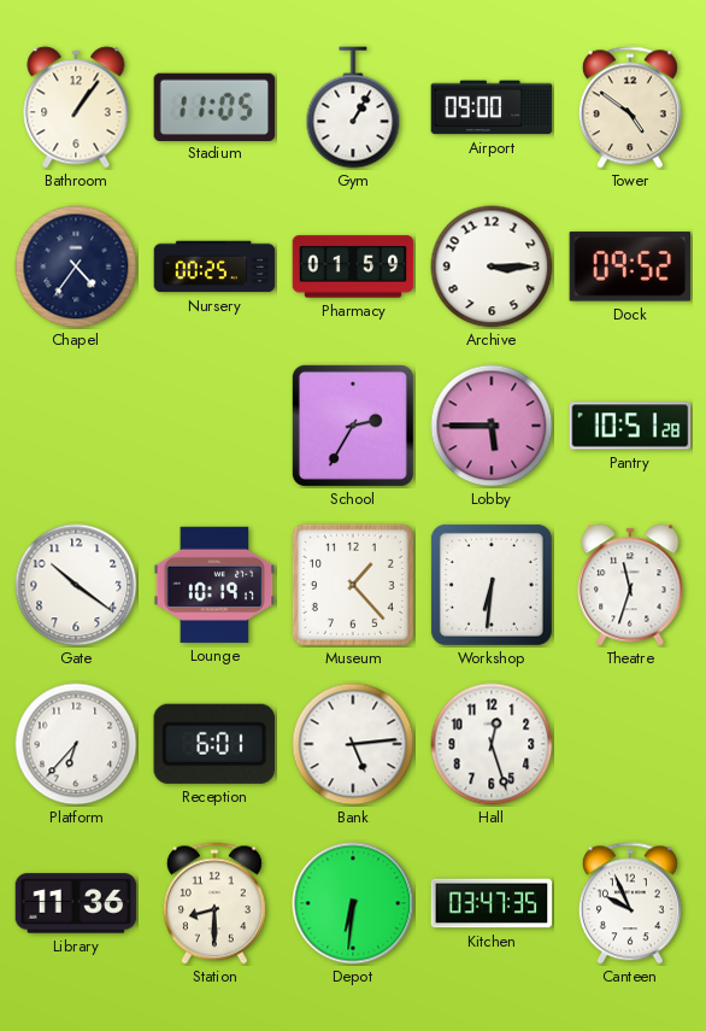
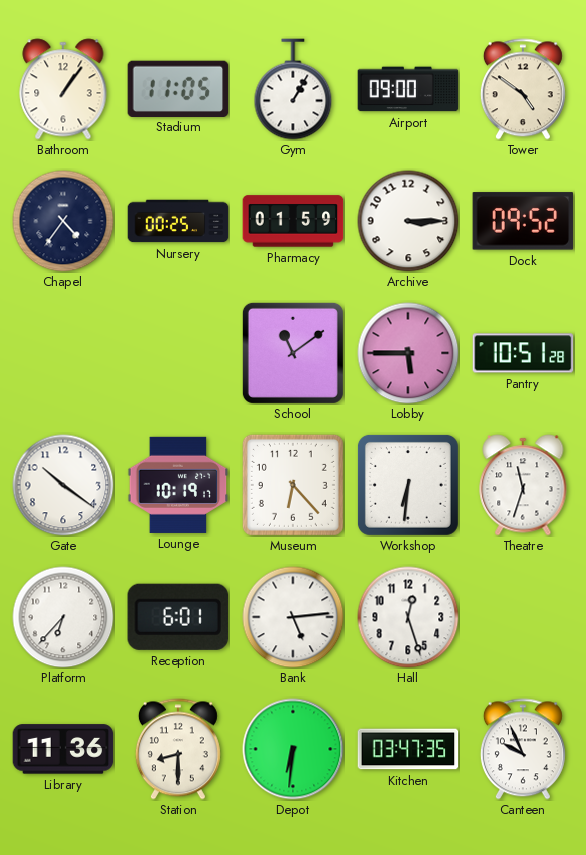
School: 2:35 -> 11:09 (293, 353)
Museum: 1:23 -> 6:23 (293, 485)
